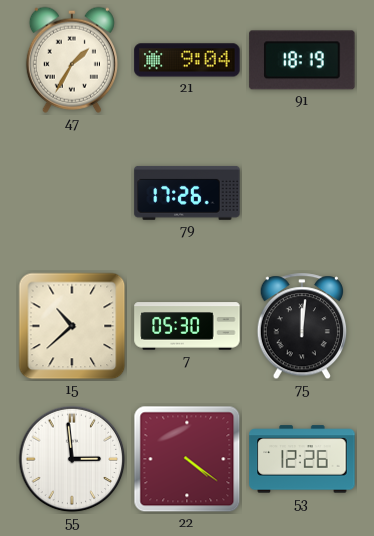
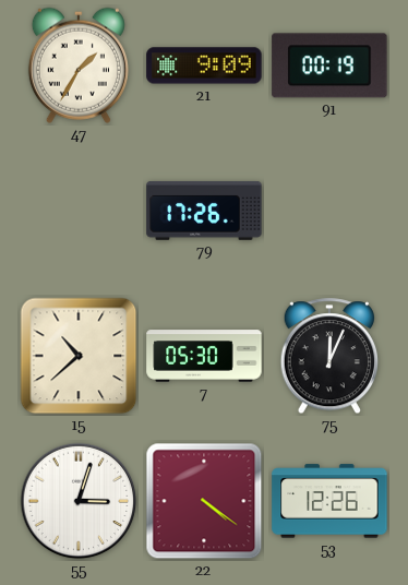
21: 9:04 -> 9:09 (204, 65)
91: 18:19 -> 00:19 (329, 65)
75: 12:01 -> 12:04 (328, 357)
55: 2:59 -> 3:03 (79, 501)
